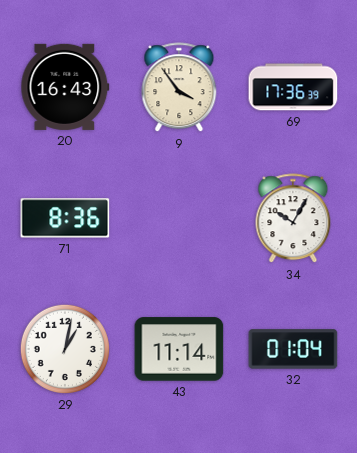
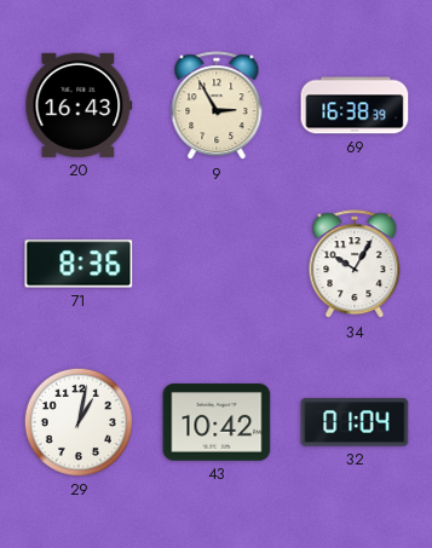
9: 3:54 -> 2:55 (217, 106)
69: 17:36 -> 16:38 (355, 105)
43: 11:14 -> 10:42 (217, 422)
